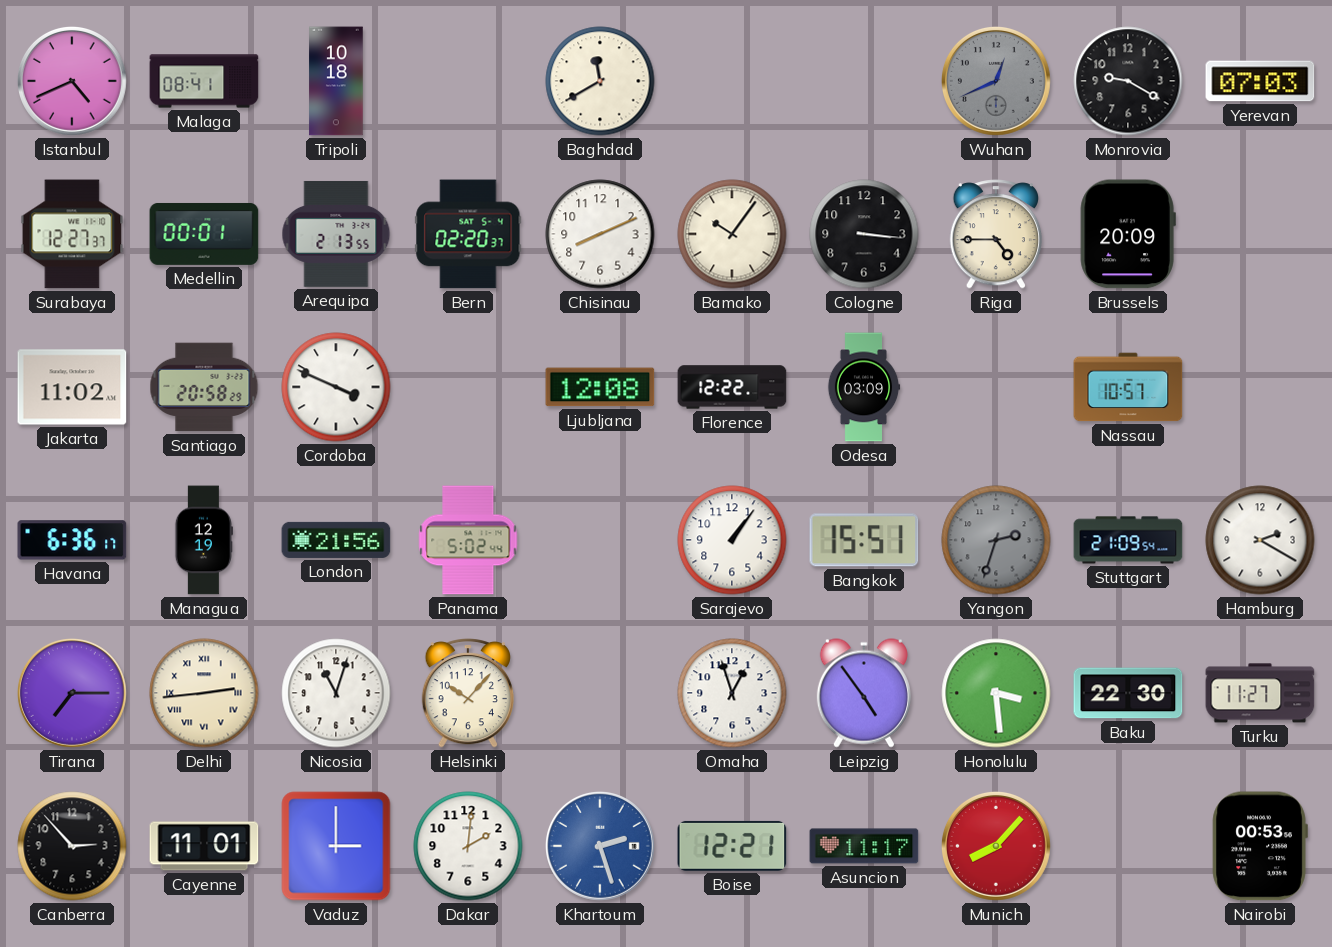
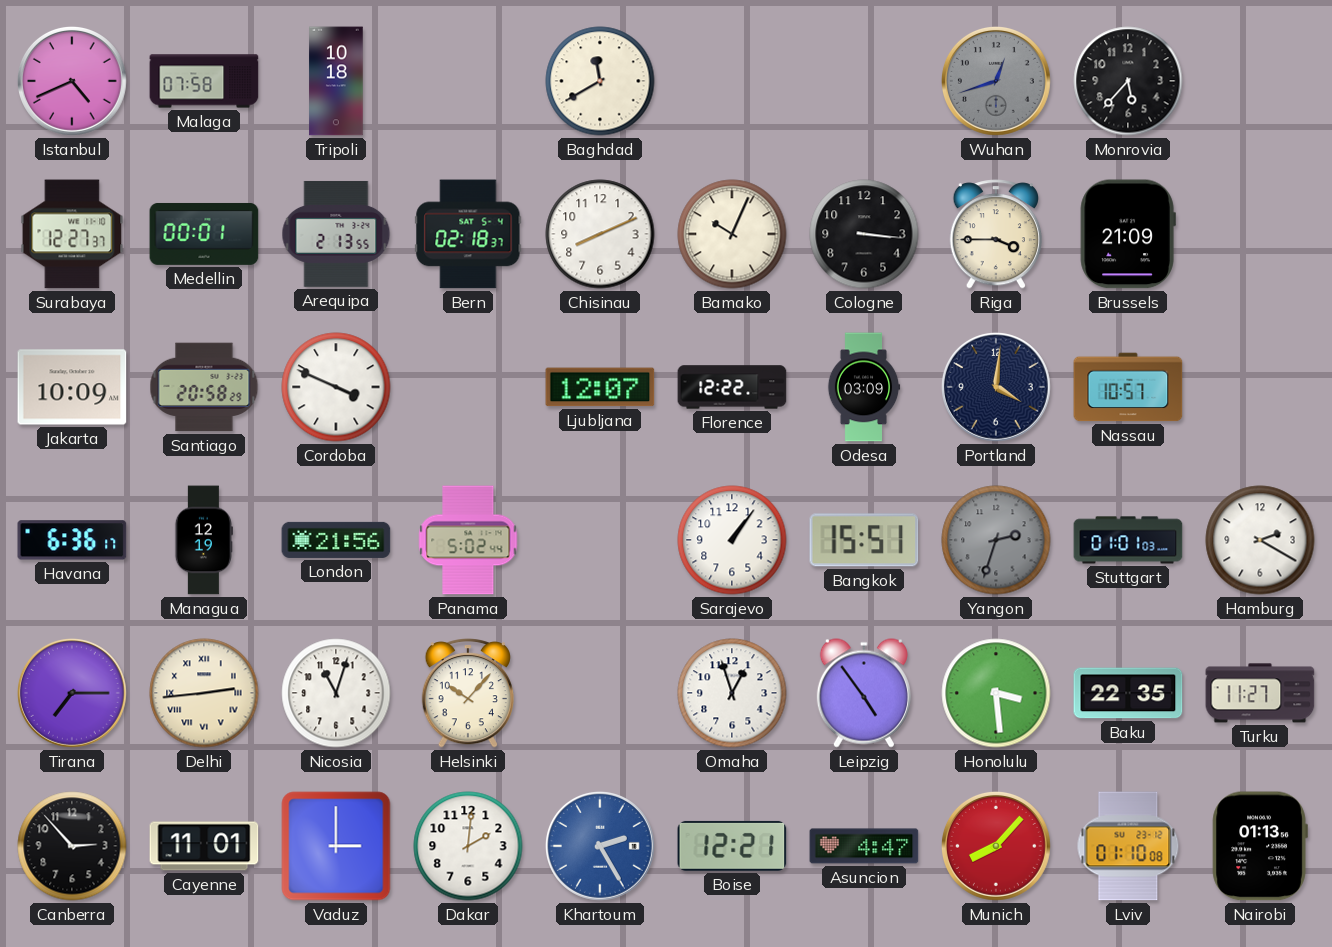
Malaga: 08:41 -> 07:58 (204, 81)
Wuhan: 12:41 -> 12:42 (996, 81)
Monrovia: 9:20 -> 5:37 (1128, 81)
Yerevan: 07:03 -> none (1260, 81)
Bern: 02:20 -> 02:18 (468, 234)
Bamako: 10:06 -> 10:04 (732, 234)
Riga: 4:45 -> 3:45 (996, 234)
Brussels: 20:09 -> 21:09 (1128, 234)
Jakarta: 11:02 -> 10:09 (72, 387)
Ljubljana: 12:08 -> 12:07 (600, 387)
Portland: none -> 4:01 (996, 387)
Stuttgart: 21:09 -> 01:01 (1128, 540)
Baku: 22:30 -> 22:35 (1128, 693)
Khartoum: 2:27 -> 2:25 (600, 846)
Asuncion: 11:17 -> 4:47 (864, 846)
Lviv: none -> 01:10 (1128, 846)
Nairobi: 00:53 -> 01:13 (1260, 846)
